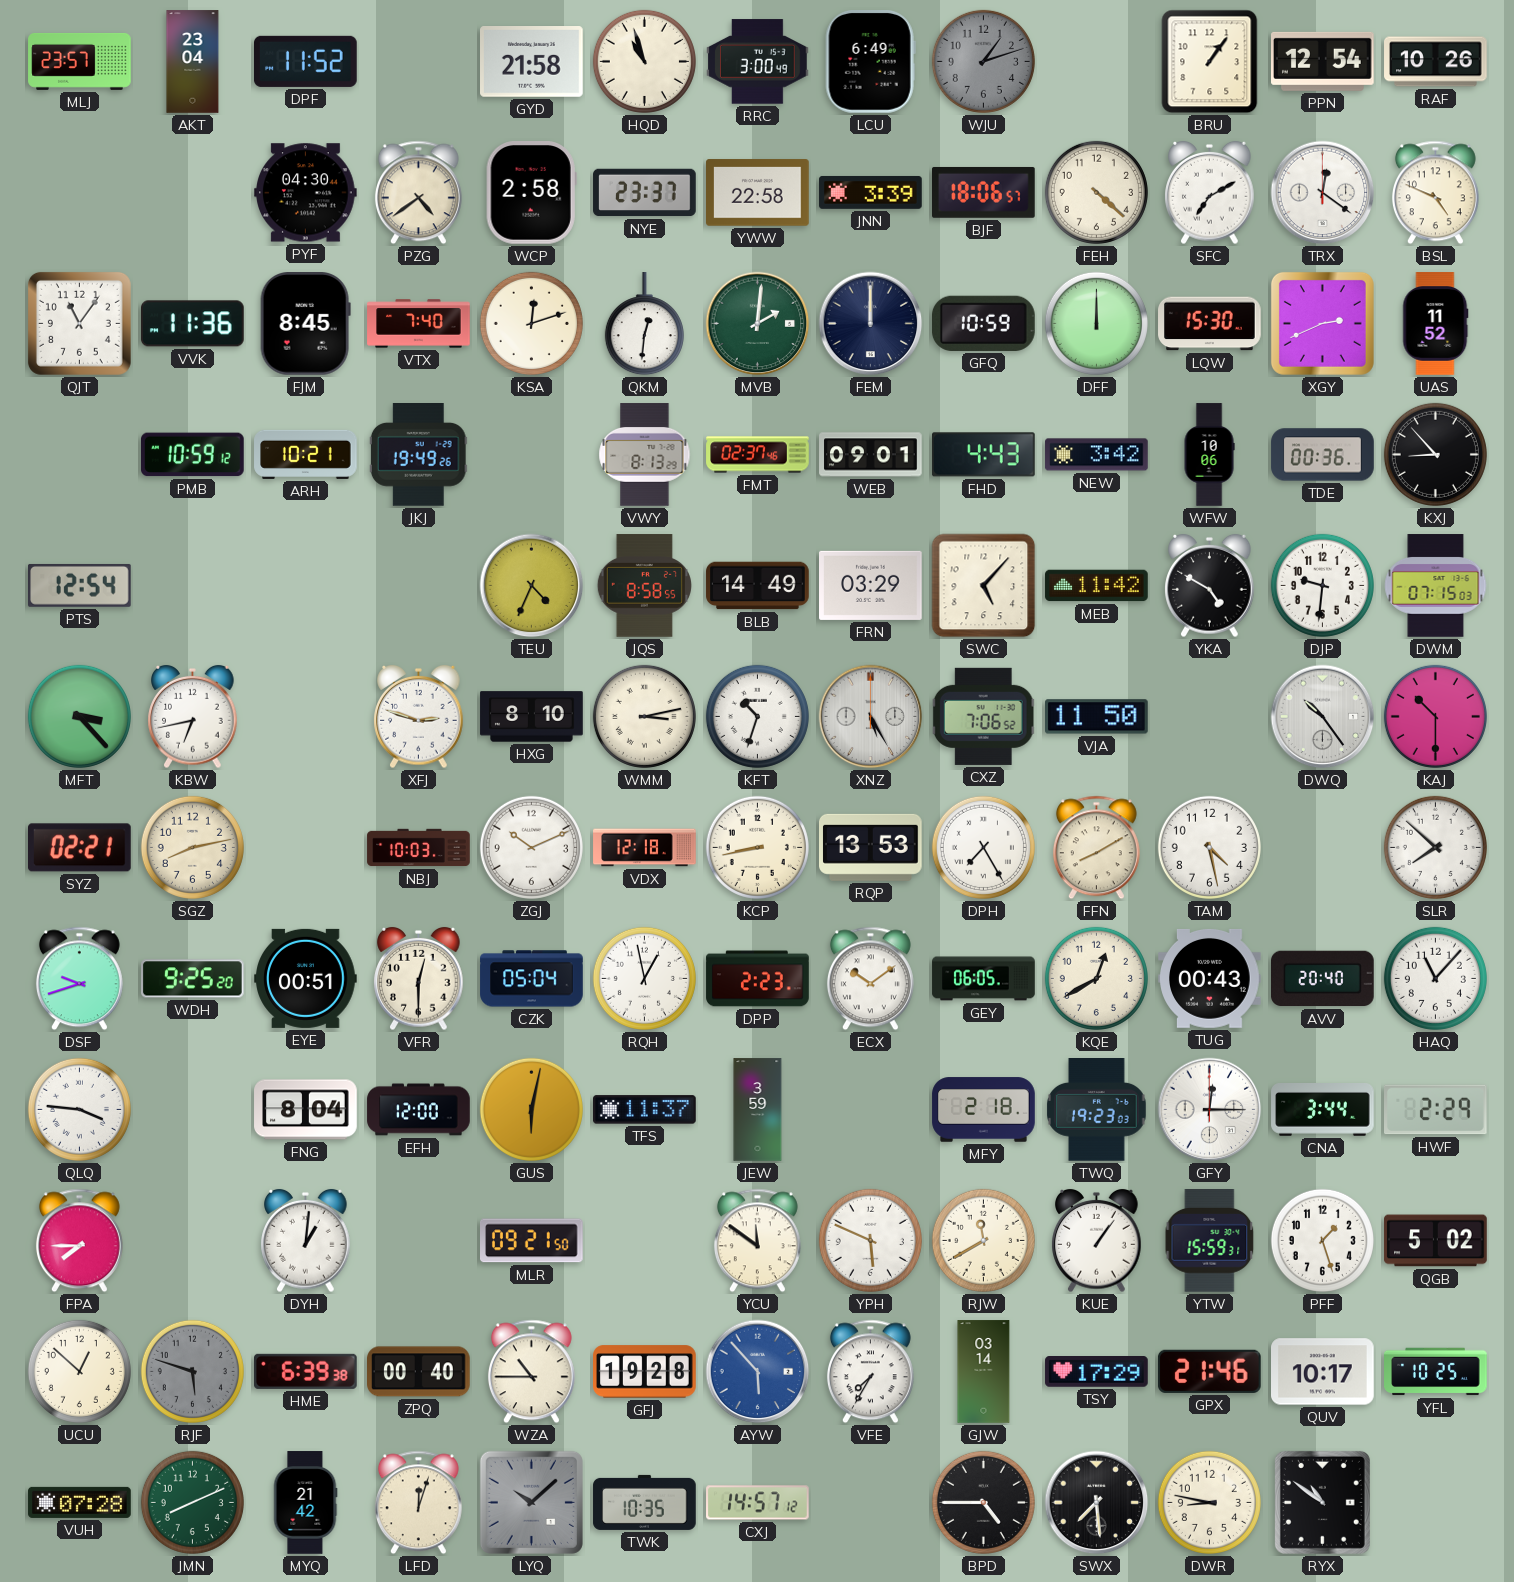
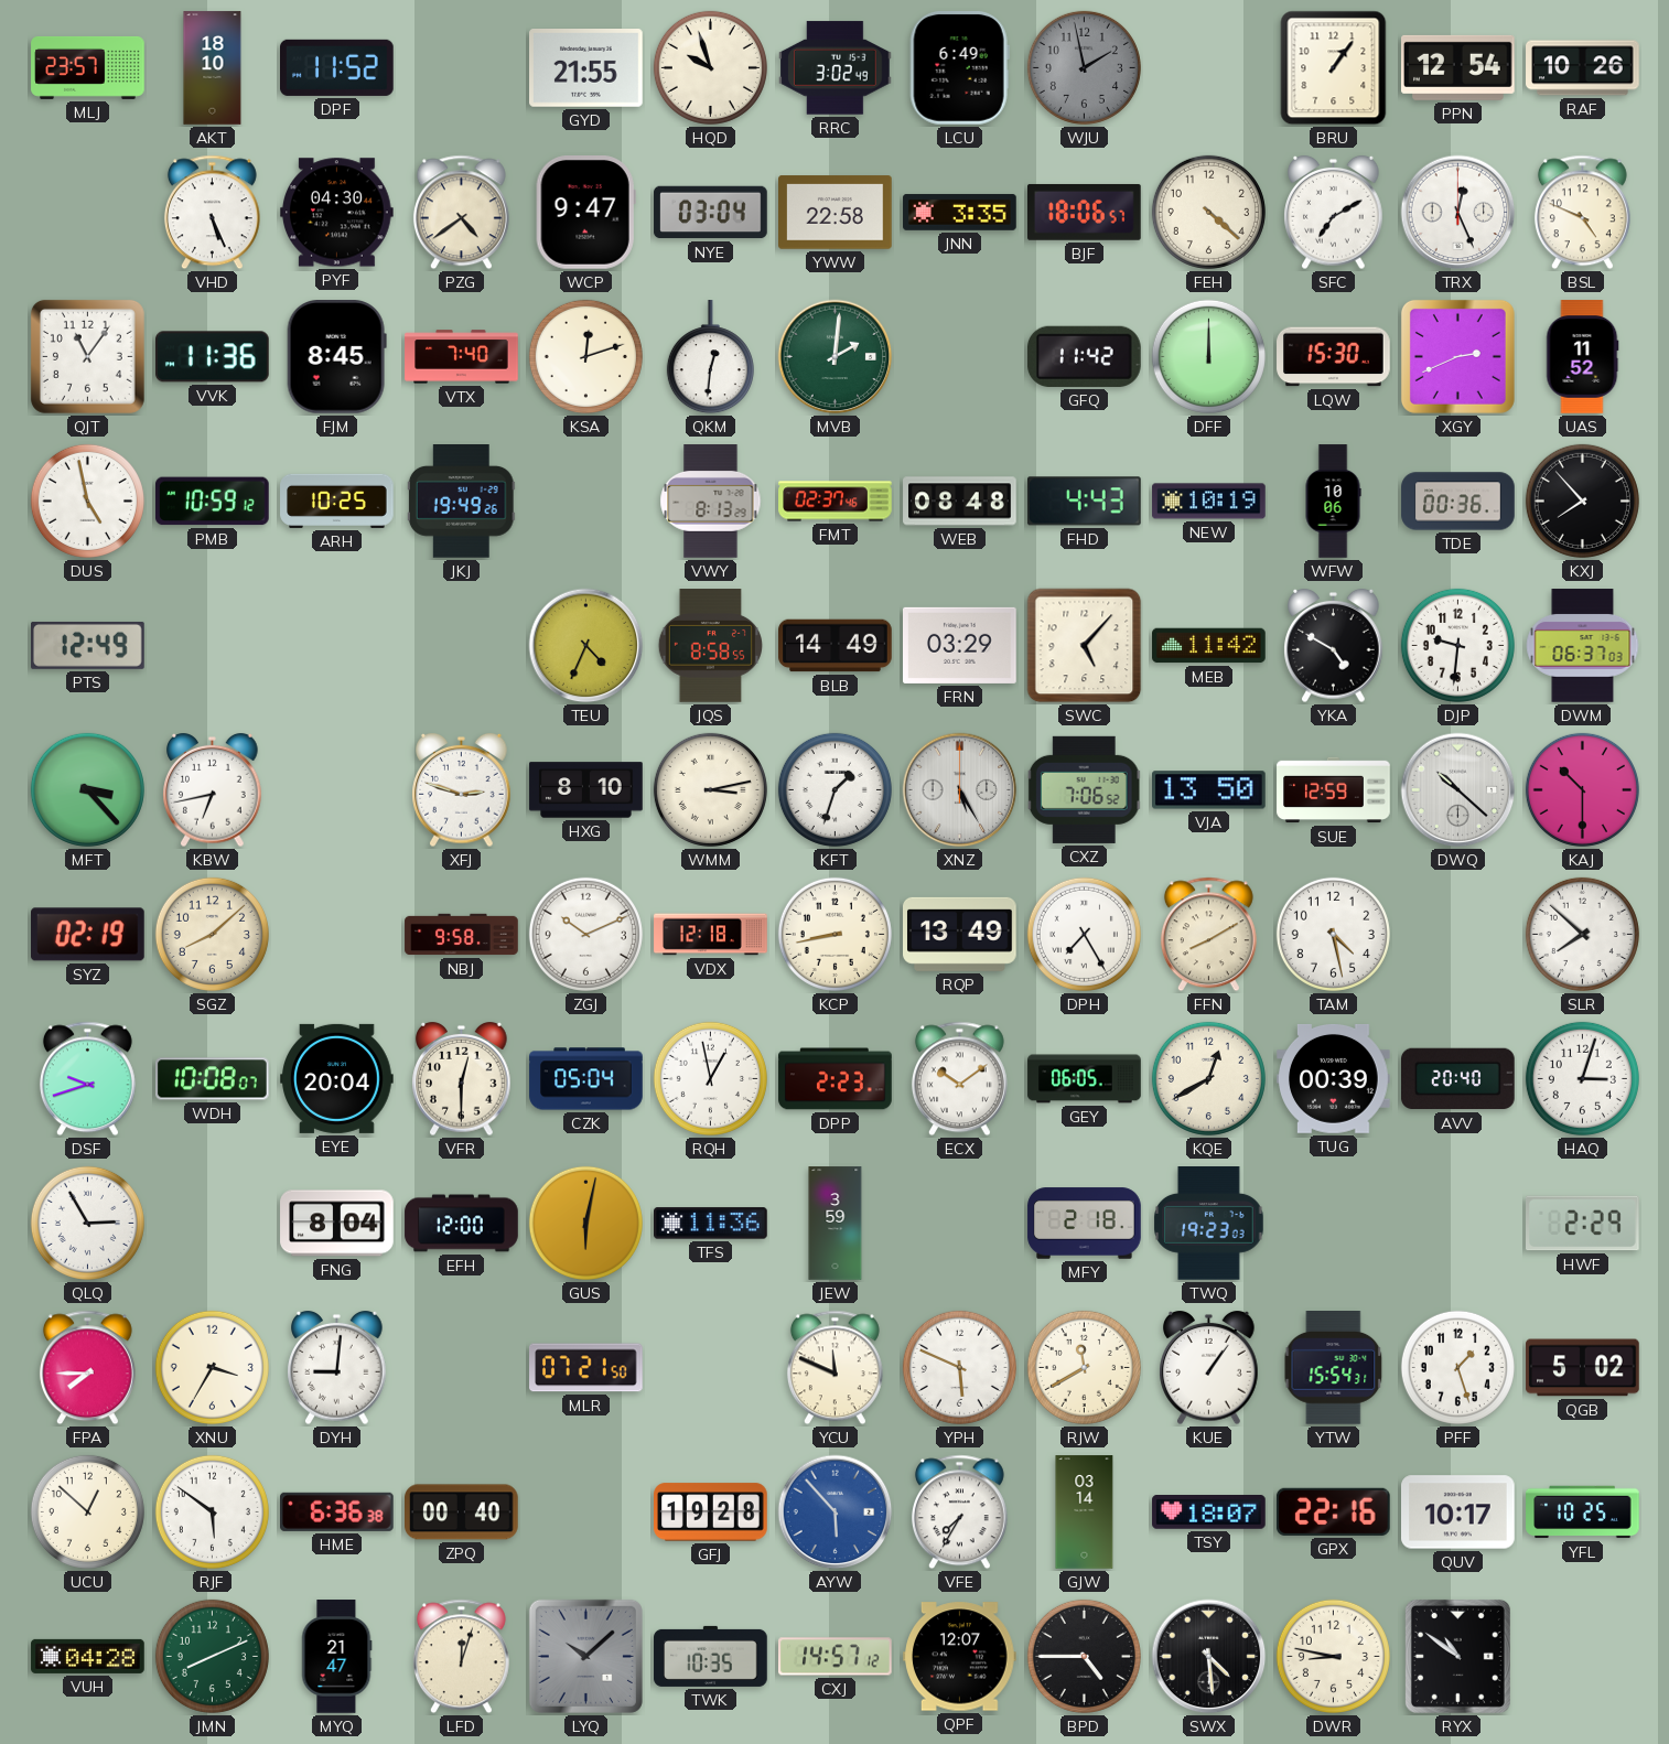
AKT: 23:04 -> 18:10 (213, 68)
GYD: 21:58 -> 21:55 (586, 68)
HQD: 10:57 -> 9:57 (710, 67)
RRC: 3:00 -> 3:02 (836, 68)
WJU: 1:12 -> 1:58 (1084, 67)
VHD: none -> 5:26 (212, 213)
WCP: 2:58 -> 9:47 (585, 213)
NYE: 23:37 -> 03:04 (711, 213)
JNN: 3:39 -> 3:35 (960, 212)
TRX: 12:21 -> 12:26 (1458, 213)
FEM: 12:00 -> none (871, 324)
GFQ: 10:59 -> 11:42 (1085, 356)
DUS: none -> 4:58 (87, 500)
ARH: 10:21 -> 10:25 (337, 500)
WEB: 09:01 -> 08:48 (960, 502)
NEW: 3:42 -> 10:19 (1209, 502)
KXJ: 8:53 -> 7:53 (1582, 500)
PTS: 12:54 -> 12:49 (88, 645)
DWM: 07:15 -> 06:37 (1583, 646)
KFT: 10:33 -> 1:33 (834, 789)
VJA: 11:50 -> 13:50 (1209, 790)
SUE: none -> 12:59 (1334, 790)
DWQ: 10:24 -> 10:22 (1458, 790)
SYZ: 02:21 -> 02:19 (88, 935)
SGZ: 8:13 -> 8:08 (212, 934)
NBJ: 10:03 -> 9:58 (462, 935)
RQP: 13:53 -> 13:49 (960, 934)
WDH: 9:25 -> 10:08 (213, 1079)
EYE: 00:51 -> 20:04 (337, 1078)
TUG: 00:43 -> 00:39 (1334, 1078)
HAQ: 11:07 -> 3:03 (1582, 1078)
QLQ: 3:46 -> 2:55 (87, 1223)
TFS: 11:37 -> 11:36 (711, 1224)
GFY: 12:15 -> none (1210, 1110)
CNA: 3:44 -> none (1323, 1110)
XNU: none -> 3:35 (212, 1367)
DYH: 1:01 -> 9:01 (337, 1368)
MLR: 09:21 -> 07:21 (586, 1368)
YCU: 11:51 -> 11:49 (834, 1368)
YTW: 15:59 -> 15:54 (1334, 1368)
RJF: 5:48 -> 5:51 (212, 1511)
RJF dial: grey -> white (212, 1511)
HME: 6:39 -> 6:36 (337, 1511)
WZA: 10:45 -> none (531, 1372)
TSY: 17:29 -> 18:07 (1209, 1512)
GPX: 21:46 -> 22:16 (1333, 1511)
VUH: 07:28 -> 04:28 (88, 1656)
MYQ: 21:42 -> 21:47 (336, 1657)
QPF: none -> 12:07 (960, 1657)
SWX: 7:29 -> 4:29 (1209, 1657)
